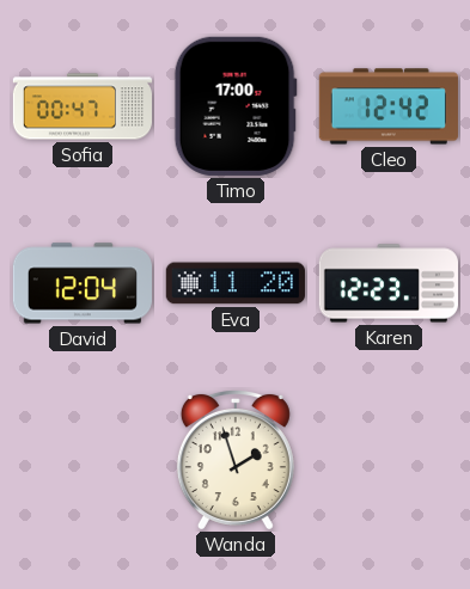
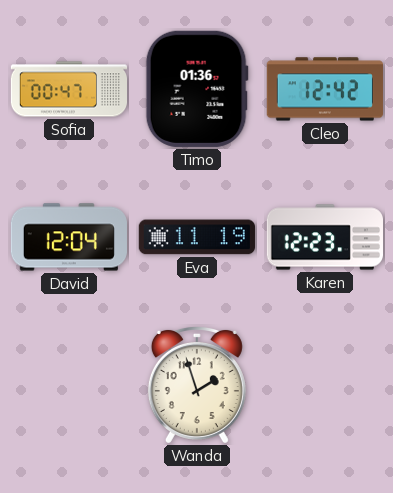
Timo: 17:00 -> 01:36 (197, 89)
Eva: 11:20 -> 11:19 (197, 237)
